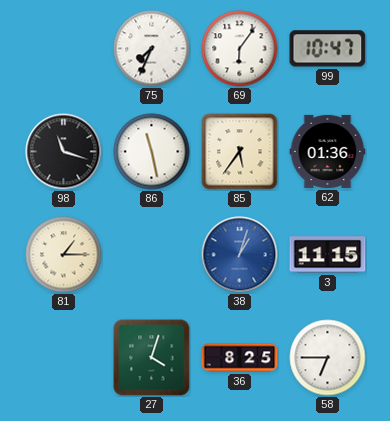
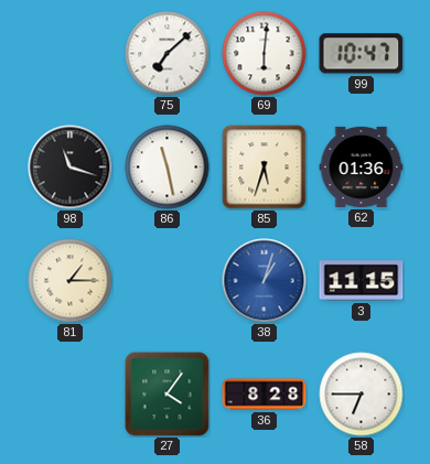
75: 7:34 -> 7:08 (168, 54)
69: 6:06 -> 6:01 (265, 54)
85: 5:36 -> 5:33 (265, 168)
27: 4:03 -> 4:06 (168, 395)
36: 8:25 -> 8:28 (265, 395)
